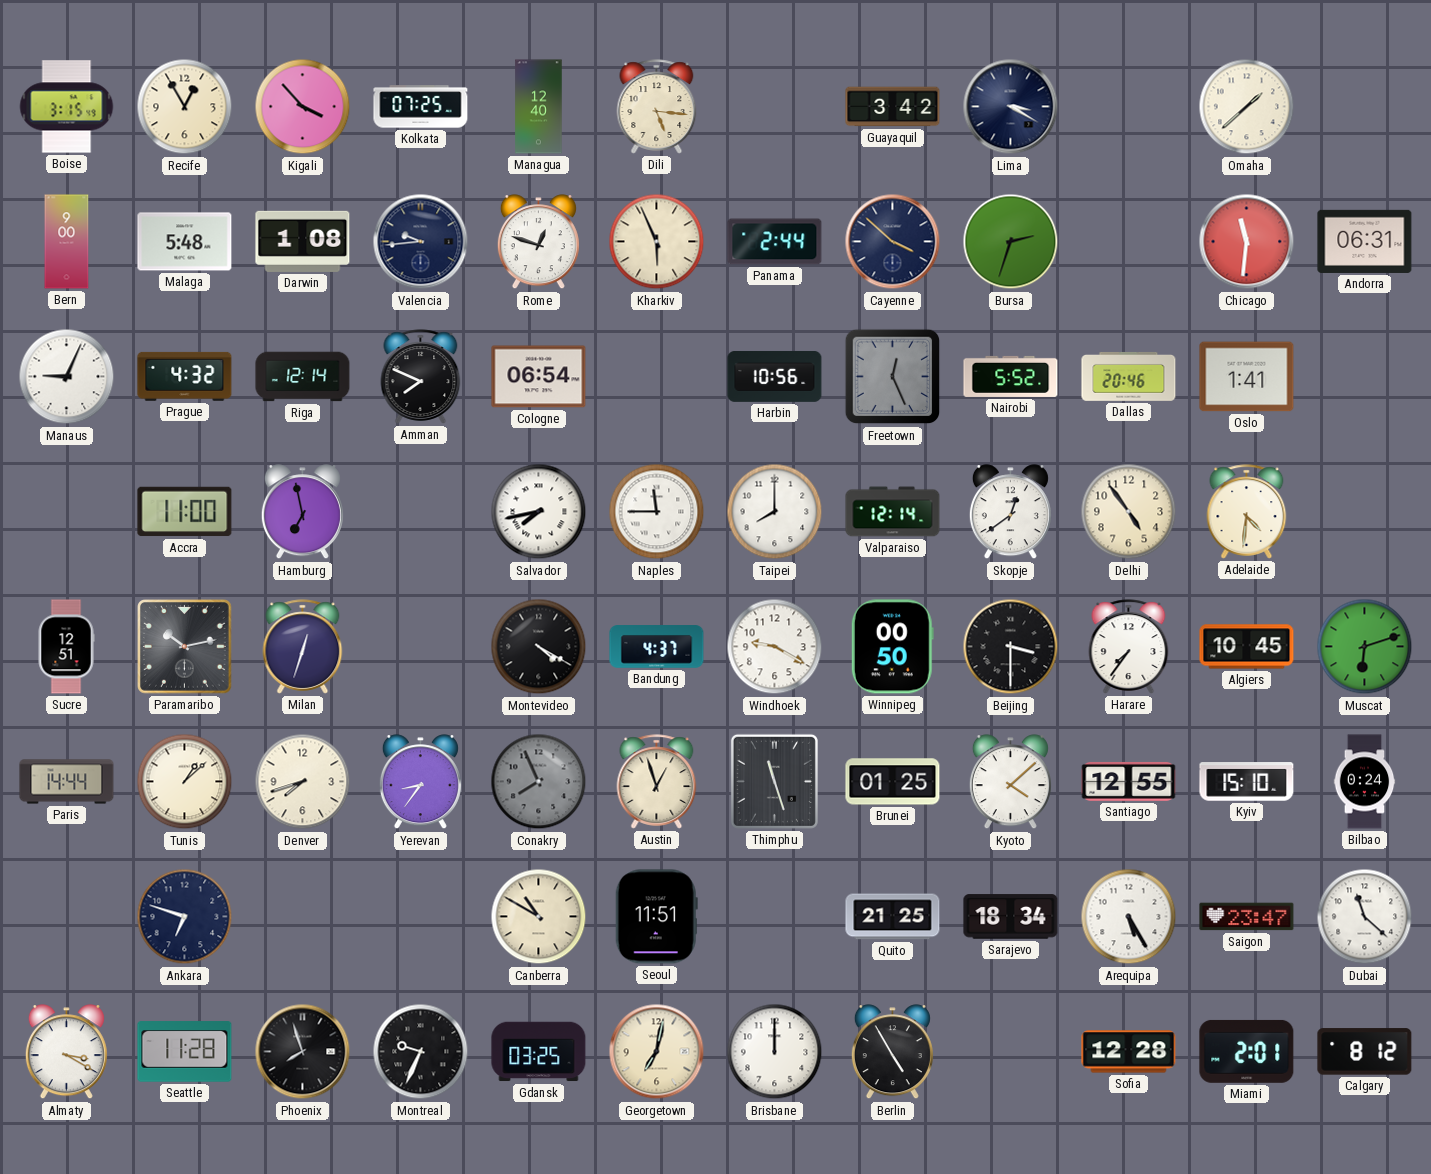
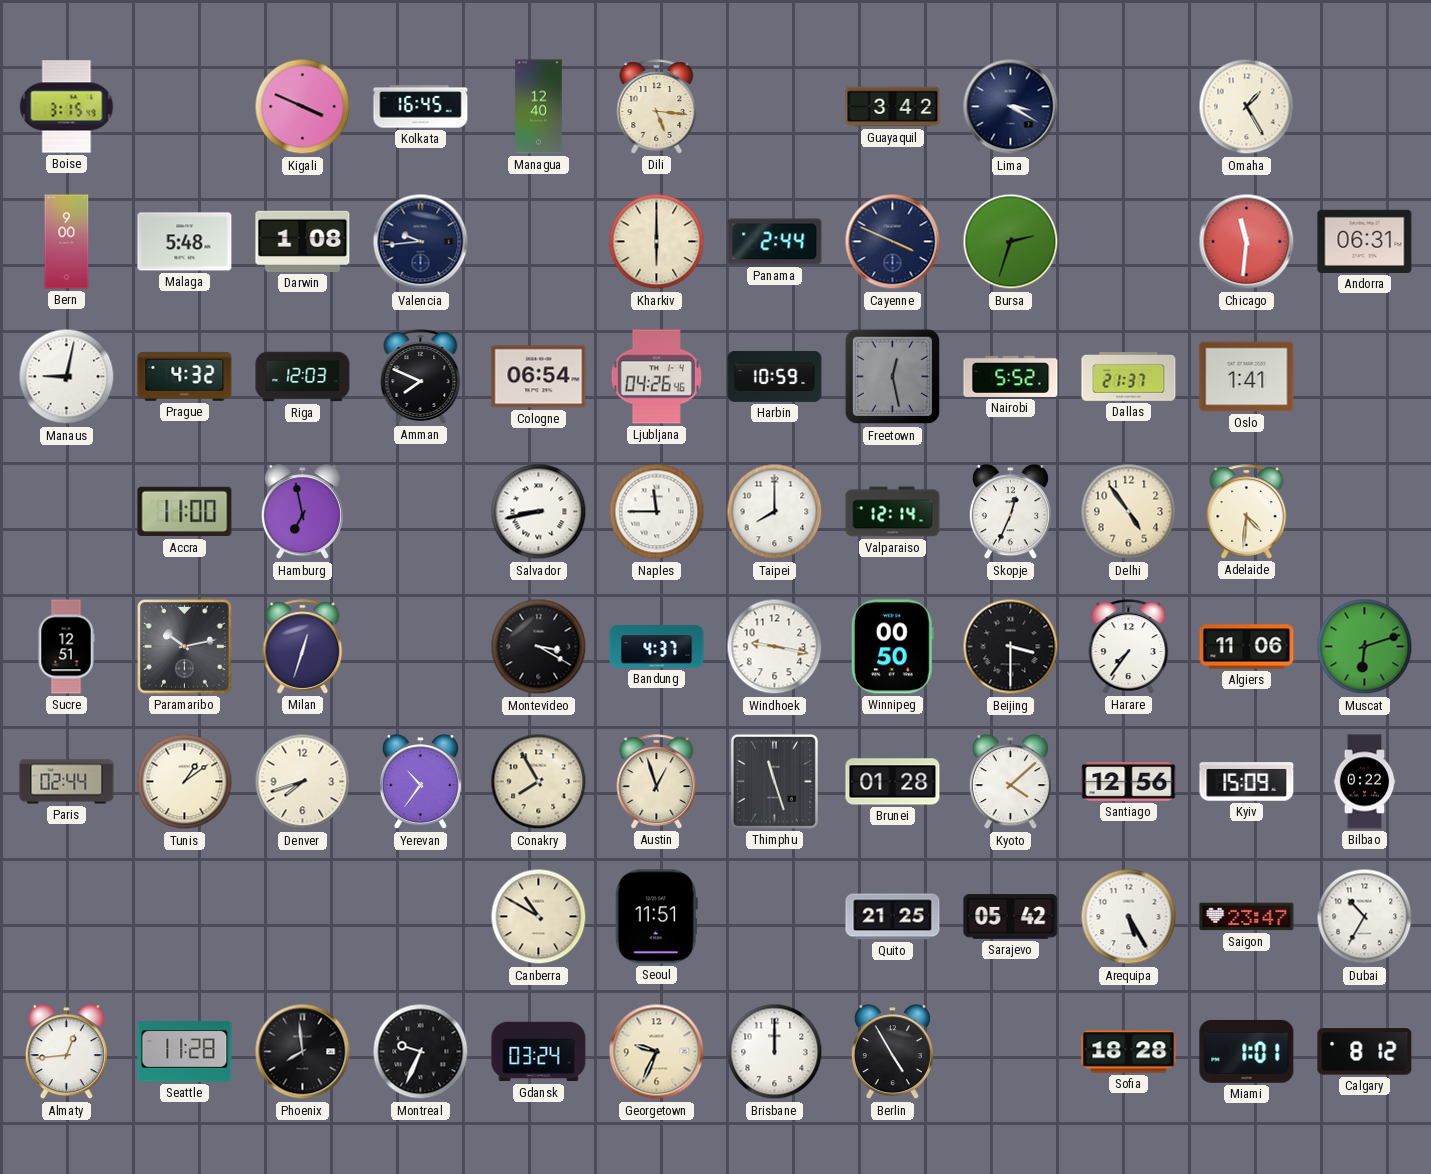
Recife: 12:55 -> none (185, 107)
Kigali: 3:53 -> 3:49 (303, 107)
Kolkata: 07:25 -> 16:45 (421, 107)
Omaha: 1:38 -> 1:25 (1247, 107)
Rome: 12:48 -> none (538, 242)
Kharkiv: 5:56 -> 6:00 (657, 242)
Cayenne: 3:52 -> 3:49 (893, 242)
Manaus: 9:04 -> 9:02 (67, 377)
Riga: 12:14 -> 12:03 (303, 377)
Ljubljana: none -> 04:26 (656, 377)
Harbin: 10:56 -> 10:59 (775, 376)
Freetown: 12:26 -> 12:28 (893, 377)
Dallas: 20:46 -> 21:37 (1129, 376)
Salvador: 7:43 -> 8:43 (539, 512)
Skopje: 12:39 -> 12:34 (1010, 512)
Montevideo: 4:20 -> 3:20 (539, 647)
Windhoek: 9:20 -> 9:17 (775, 647)
Algiers: 10:45 -> 11:06 (1247, 647)
Paris: 14:44 -> 02:44 (67, 782)
Tunis: 1:08 -> 1:09 (185, 782)
Yerevan: 8:36 -> 10:36 (420, 782)
Conakry: 7:56 -> 7:55 (539, 782)
Conakry dial: grey -> cream (539, 782)
Brunei: 01:25 -> 01:28 (893, 782)
Santiago: 12:55 -> 12:56 (1129, 782)
Kyiv: 15:10 -> 15:09 (1247, 782)
Bilbao: 0:24 -> 0:22 (1365, 782)
Ankara: 6:48 -> none (185, 917)
Sarajevo: 18:34 -> 05:42 (1011, 917)
Dubai: 11:22 -> 10:35 (1365, 917)
Almaty: 3:20 -> 12:44 (66, 1052)
Phoenix: 7:57 -> 7:59 (303, 1052)
Gdansk: 03:25 -> 03:24 (539, 1052)
Georgetown: 7:02 -> 9:34 (657, 1052)
Sofia: 12:28 -> 18:28 (1129, 1052)
Miami: 2:01 -> 1:01 (1247, 1051)
